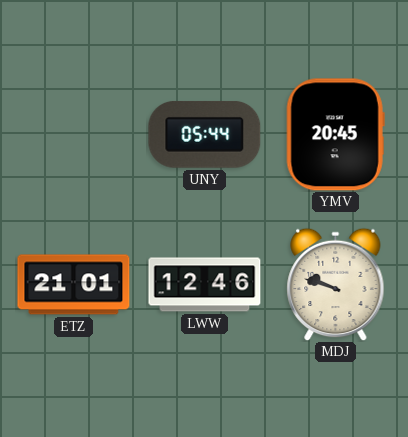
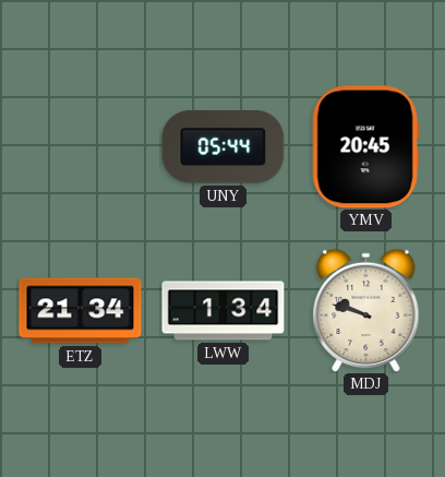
ETZ: 21:01 -> 21:34 (81, 311)
LWW: 12:46 -> 1:34 (224, 311)
